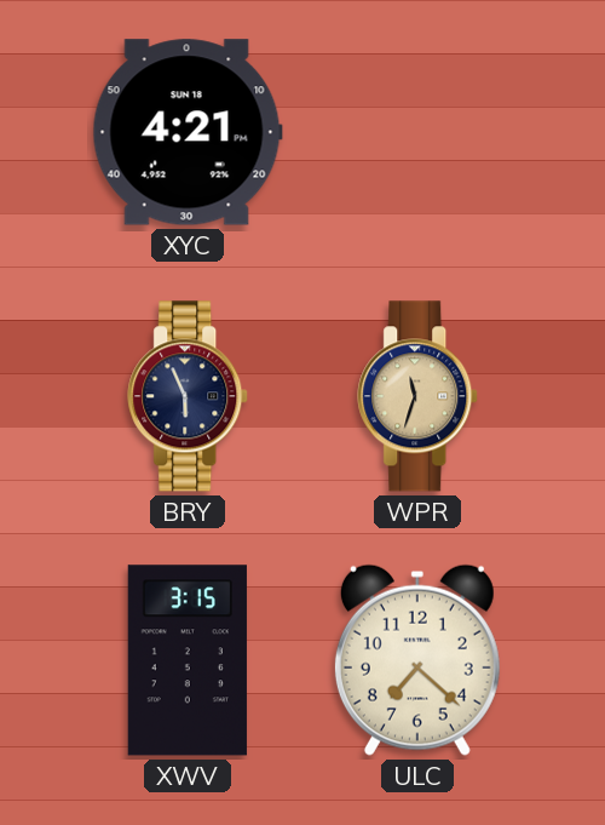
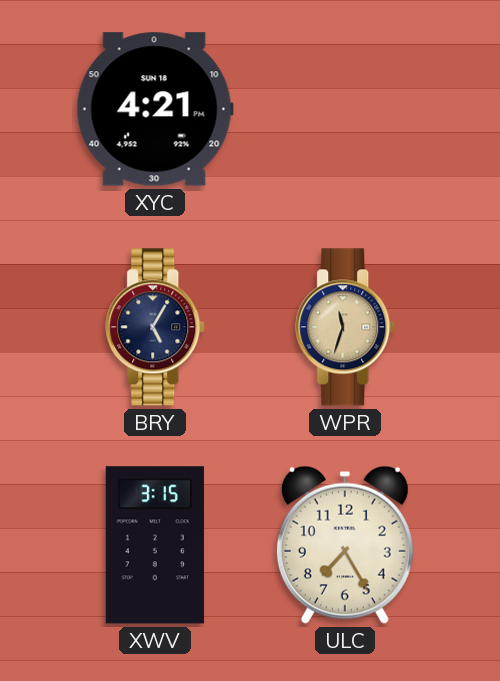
BRY: 5:56 -> 5:05 (156, 327)
ULC: 7:22 -> 7:25 (345, 545)
